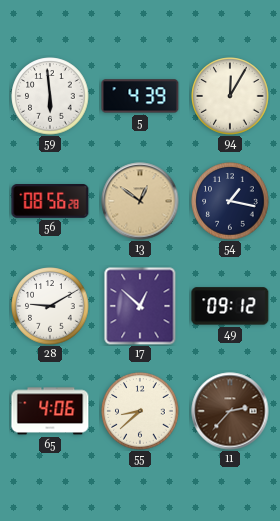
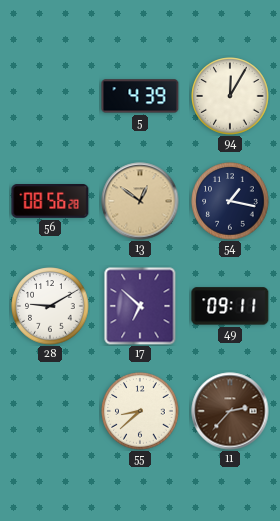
59: 5:59 -> none (50, 96)
17: 12:52 -> 6:52 (140, 306)
49: 09:12 -> 09:11 (230, 306)
65: 4:06 -> none (50, 411)
